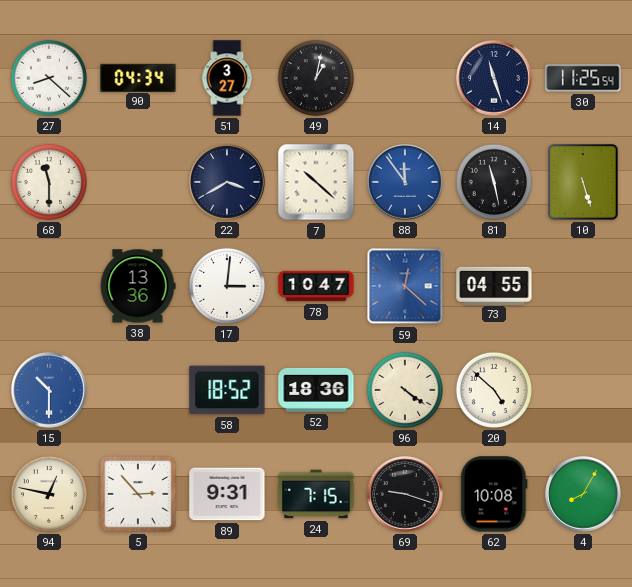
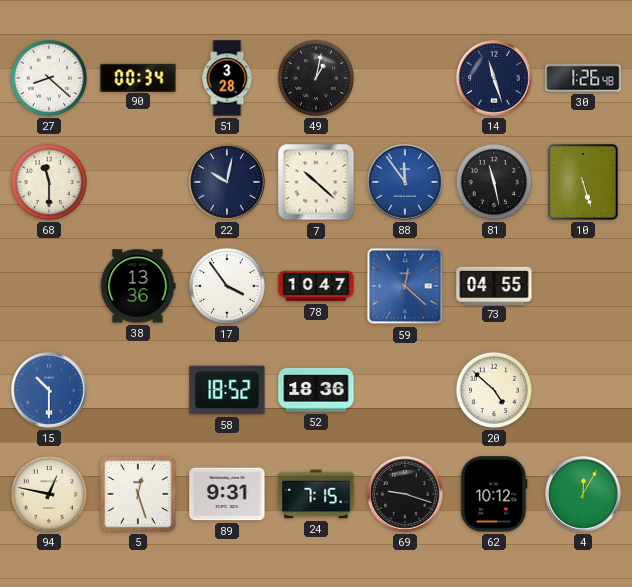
90: 04:34 -> 00:34 (138, 77)
51: 3:27 -> 3:28 (227, 78)
30: 11:25 -> 1:26 (583, 78)
22: 3:40 -> 10:02 (227, 182)
17: 3:01 -> 3:54 (227, 286)
96: 4:21 -> none (405, 390)
5: 2:53 -> 12:27 (138, 494)
62: 10:08 -> 10:12 (494, 494)
4: 8:05 -> 12:05 (583, 494)
